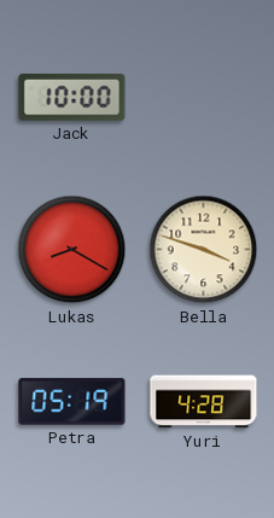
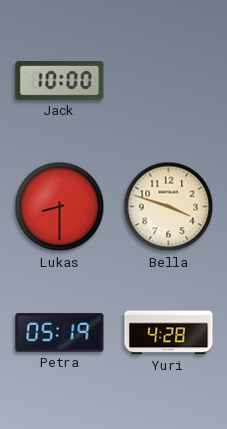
Lukas: 8:20 -> 8:30 (60, 207)
